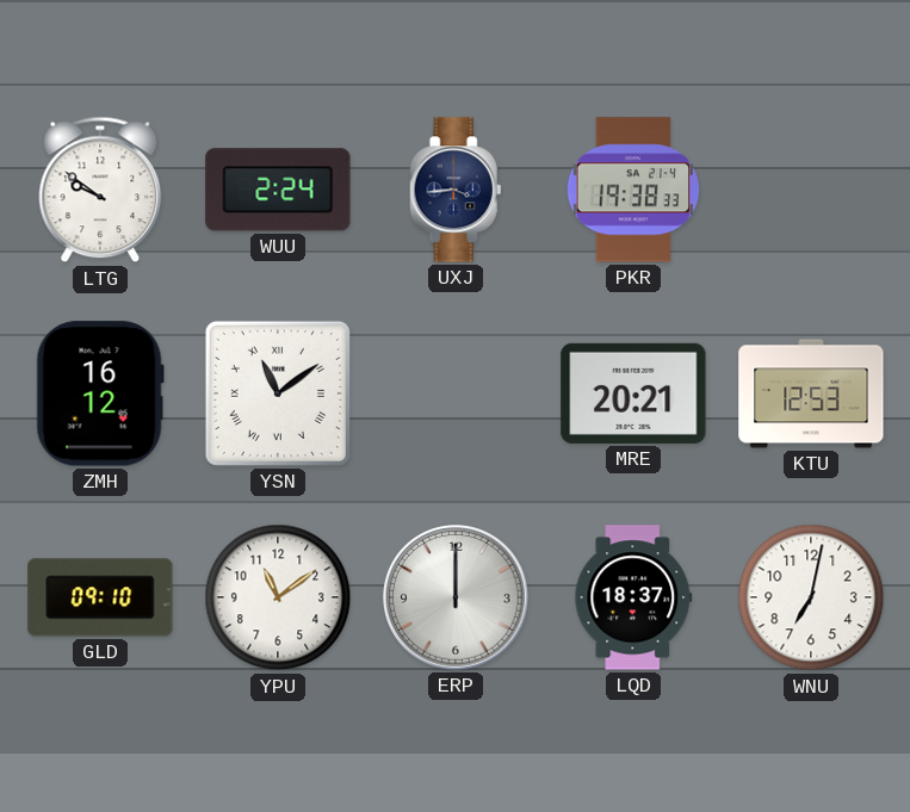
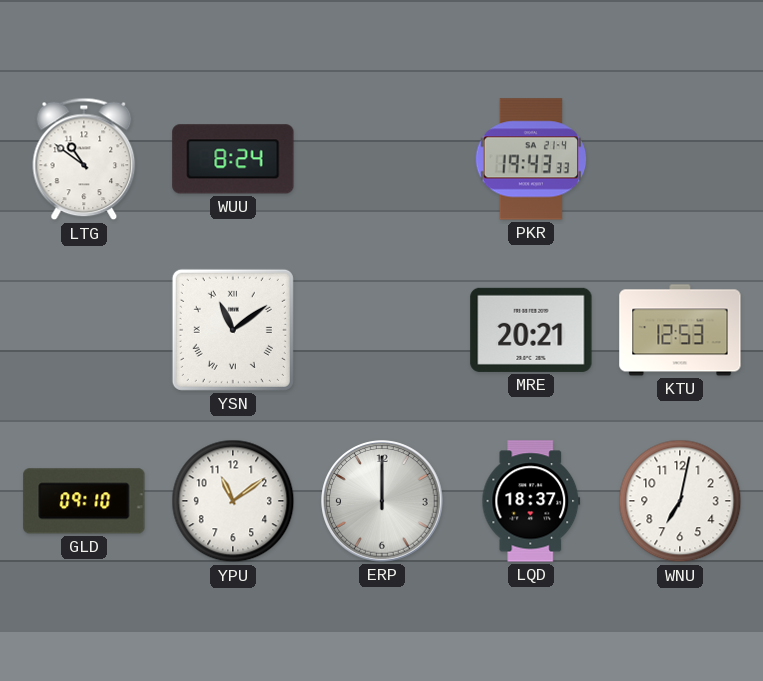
LTG: 9:51 -> 10:51 (84, 159)
WUU: 2:24 -> 8:24 (233, 159)
UXJ: 3:44 -> none (456, 190)
PKR: 19:38 -> 19:43 (531, 159)
ZMH: 16:12 -> none (100, 393)
